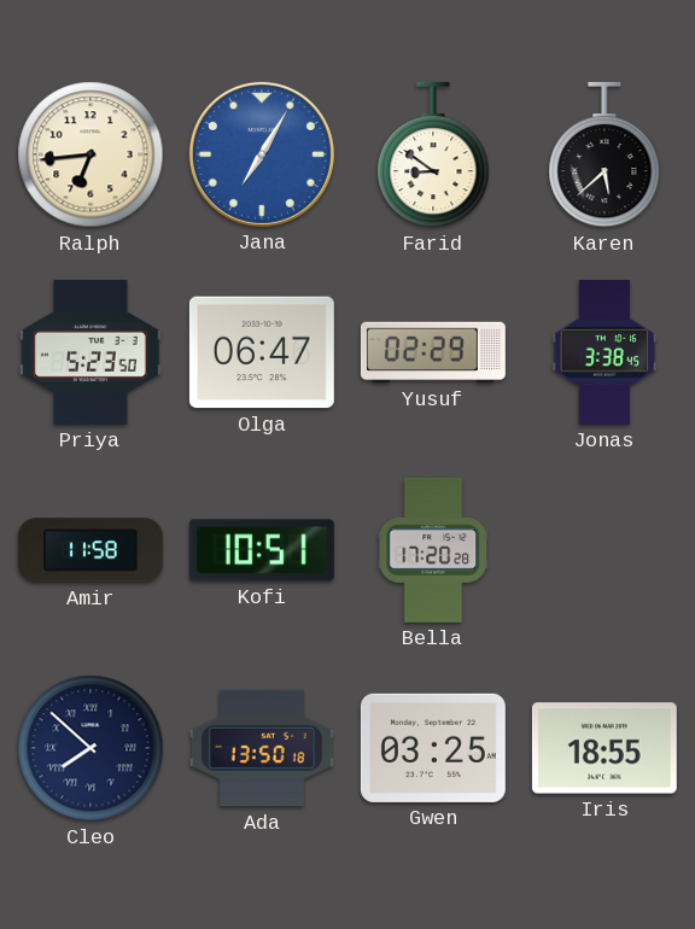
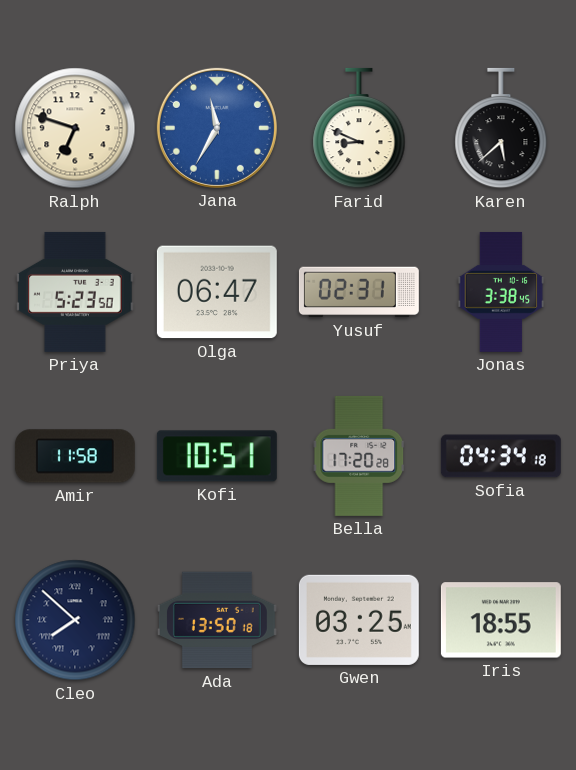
Ralph: 6:44 -> 6:48 (75, 128)
Jana: 7:05 -> 11:35 (217, 128)
Farid: 8:51 -> 8:49 (359, 128)
Yusuf: 02:29 -> 02:31 (359, 292)
Sofia: none -> 04:34 (501, 456)
